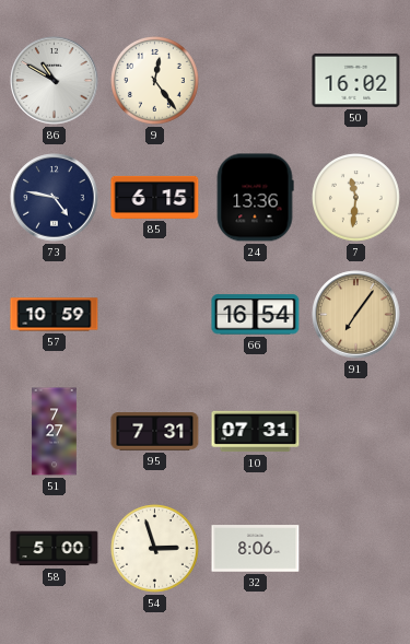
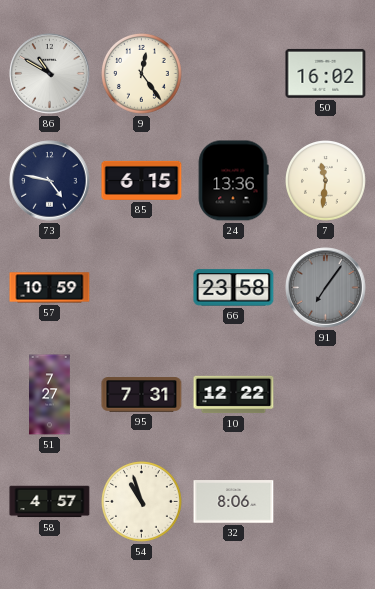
66: 16:54 -> 23:58 (234, 288)
91 dial: champagne -> grey (326, 288)
10: 07:31 -> 12:22 (234, 395)
58: 5:00 -> 4:57 (50, 502)
54: 2:57 -> 10:57 (142, 502)
